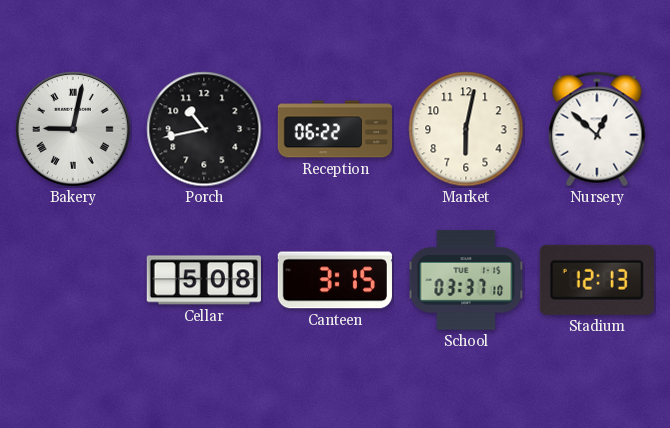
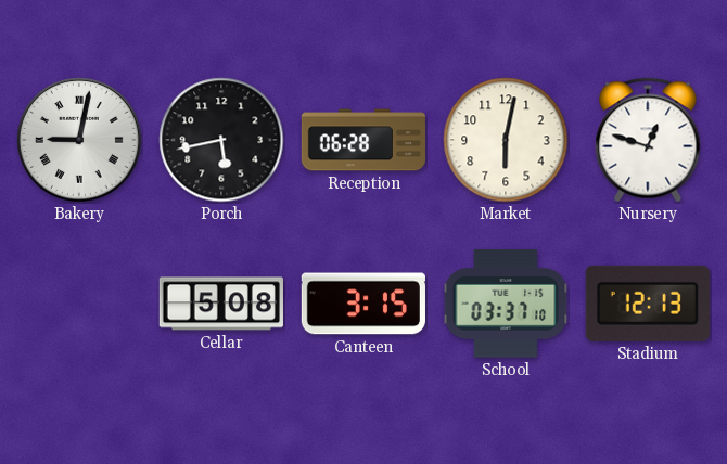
Porch: 10:43 -> 5:43 (221, 140)
Reception: 06:22 -> 06:28 (362, 140)
Nursery: 12:52 -> 12:48 (648, 140)
